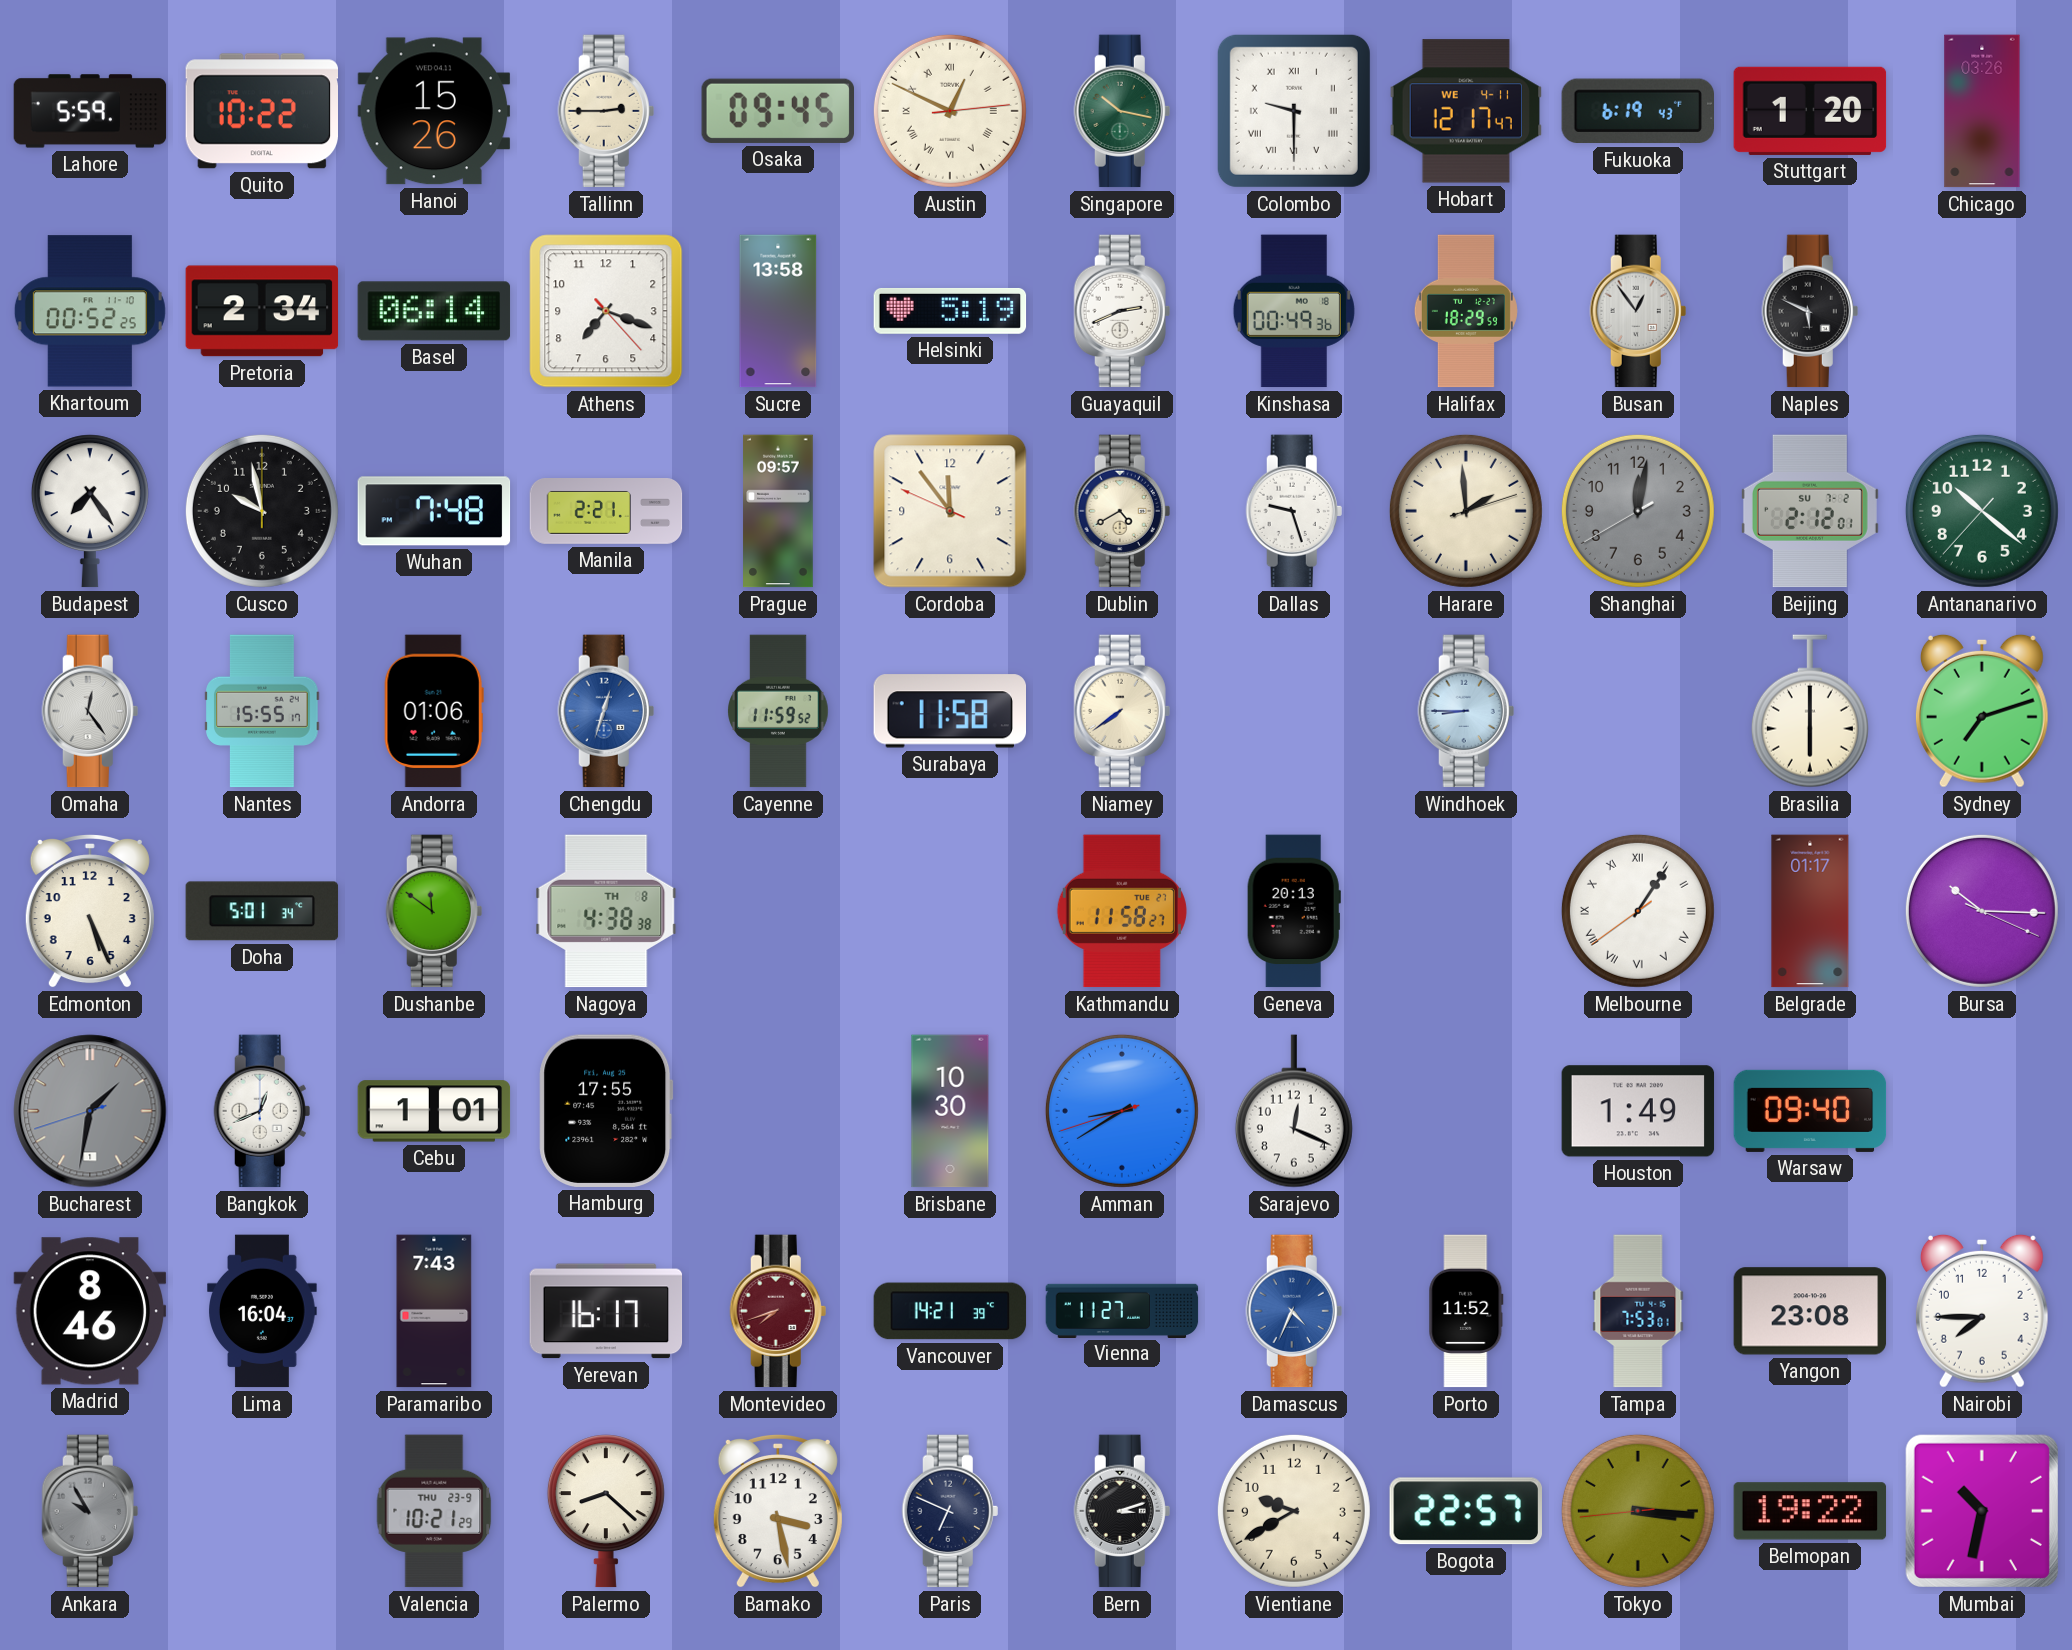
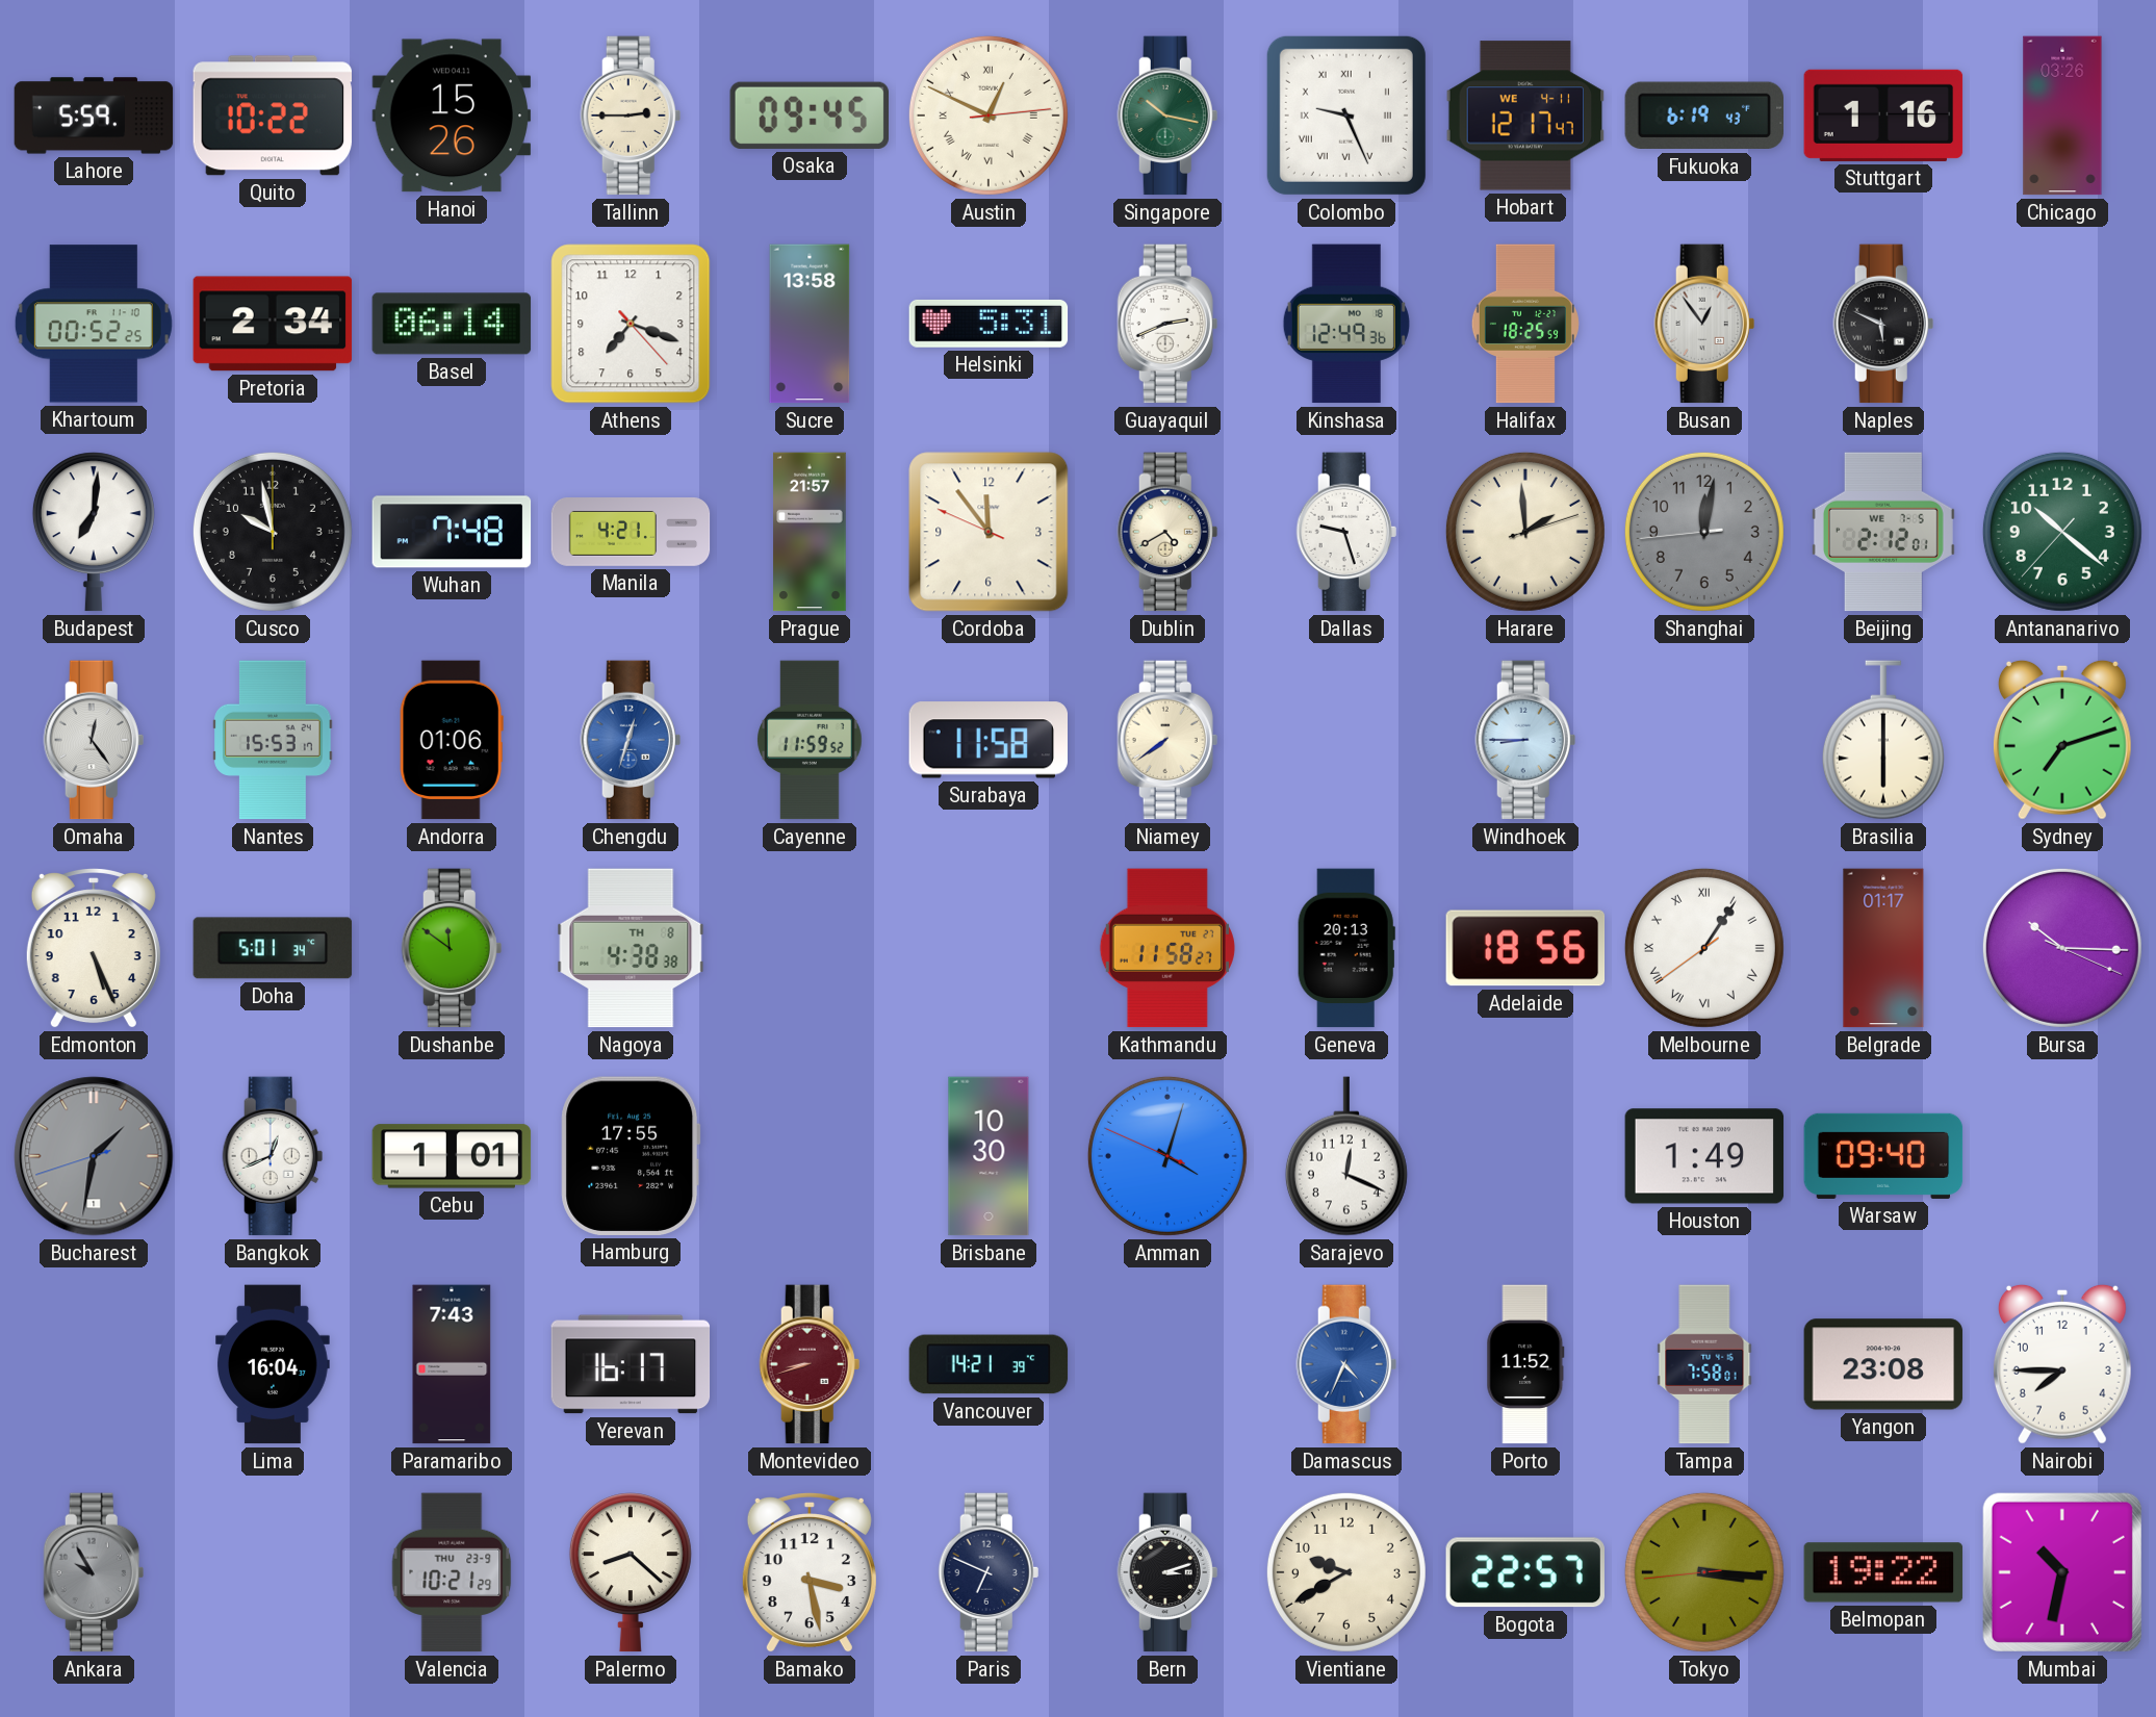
Colombo: 9:30 -> 9:26 (1346, 116)
Stuttgart: 1:20 -> 1:16 (1883, 116)
Helsinki: 5:19 -> 5:31 (989, 324)
Kinshasa: 00:49 -> 12:49 (1346, 324)
Halifax: 18:29 -> 18:25 (1525, 324)
Budapest: 7:24 -> 7:01 (94, 532)
Manila: 2:21 -> 4:21 (631, 533)
Prague: 09:57 -> 21:57 (810, 532)
Shanghai: 12:01:40 -> 12:01:44 (1704, 532)
Beijing date: SU 7-2 -> WE 7-5 (1883, 532)
Nantes: 15:55 -> 15:53 (273, 740)
Adelaide: none -> 18:56 (1525, 948)
Amman: 8:39 -> 4:02 (1167, 1156)
Madrid: 8:46 -> none (90, 1311)
Montevideo: 7:42 -> 8:42 (810, 1364)
Vienna: 11:27 -> none (1122, 1310)
Tampa: 7:53 -> 7:58 (1704, 1364)
